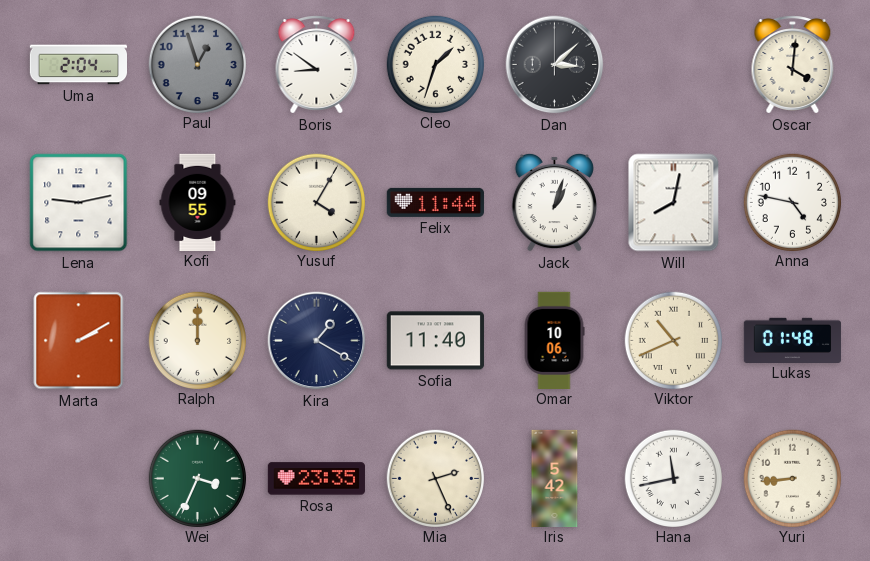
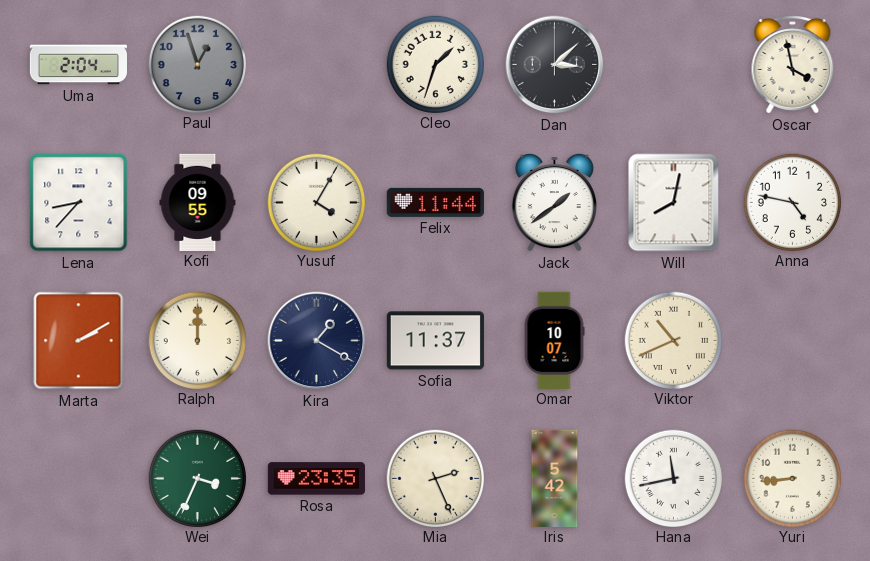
Boris: 8:51 -> none (317, 65)
Oscar: 4:01 -> 3:58 (793, 65)
Lena: 9:13 -> 8:37 (79, 203)
Jack: 1:03 -> 1:39 (554, 202)
Sofia: 11:40 -> 11:37 (435, 341)
Omar: 10:06 -> 10:07 (554, 340)
Lukas: 01:48 -> none (792, 340)
